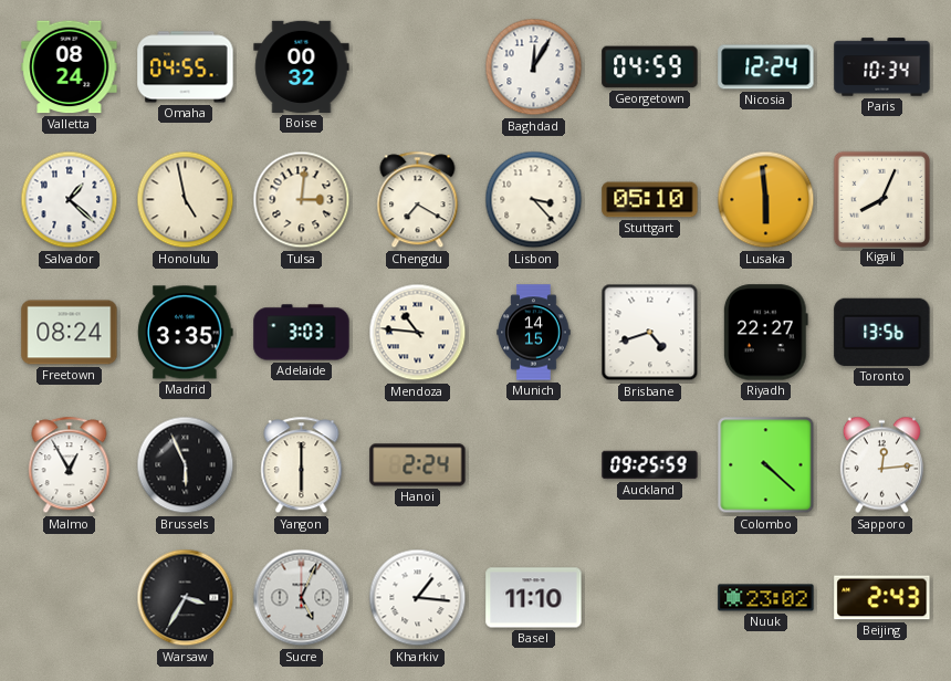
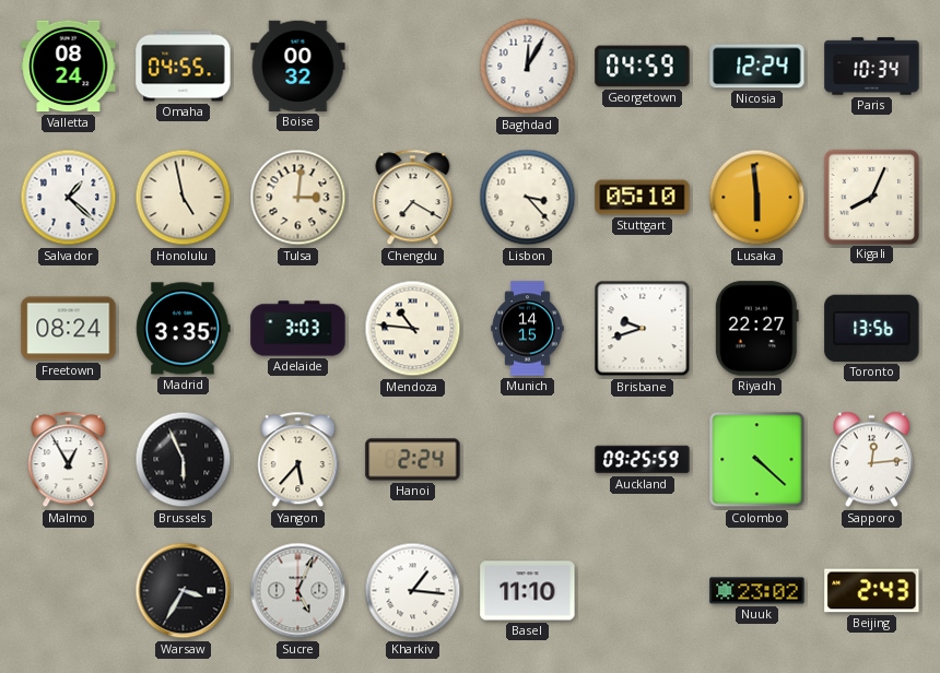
Brisbane: 4:42 -> 9:42 (643, 329)
Yangon: 6:00 -> 5:37 (298, 460)
